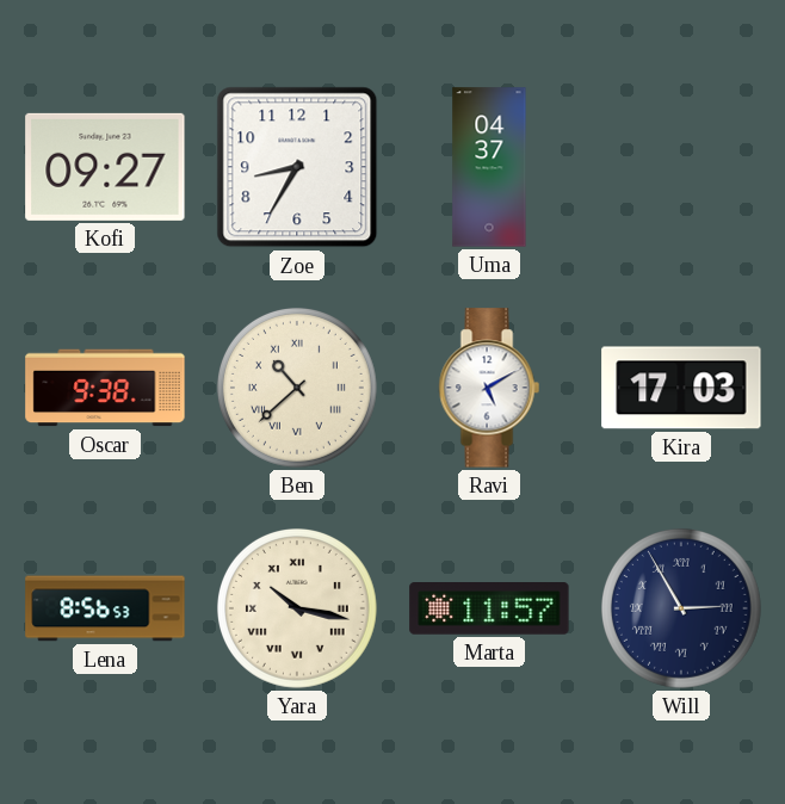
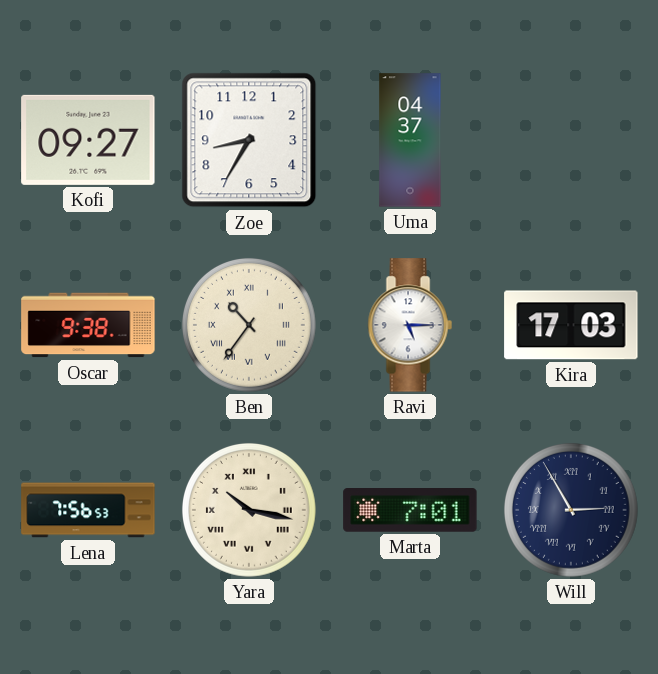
Ben: 10:38 -> 10:36 (249, 325)
Ravi: 5:10 -> 5:15 (410, 325)
Lena: 8:56 -> 7:56 (88, 510)
Marta: 11:57 -> 7:01 (410, 510)
